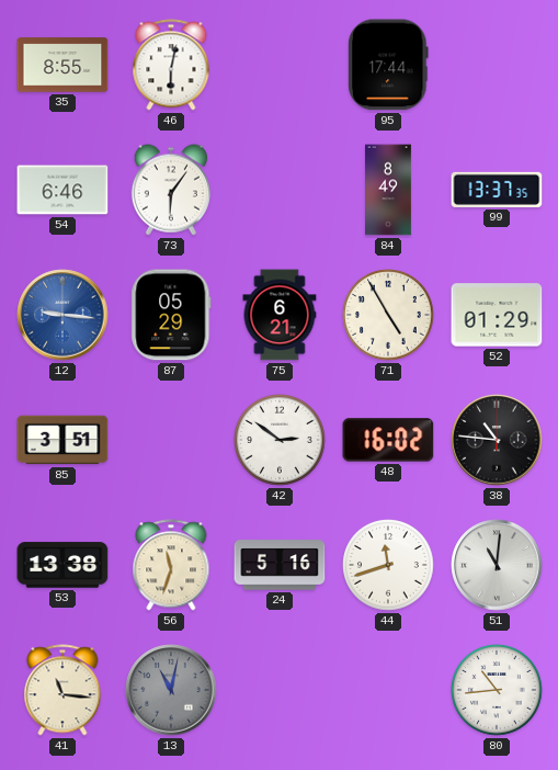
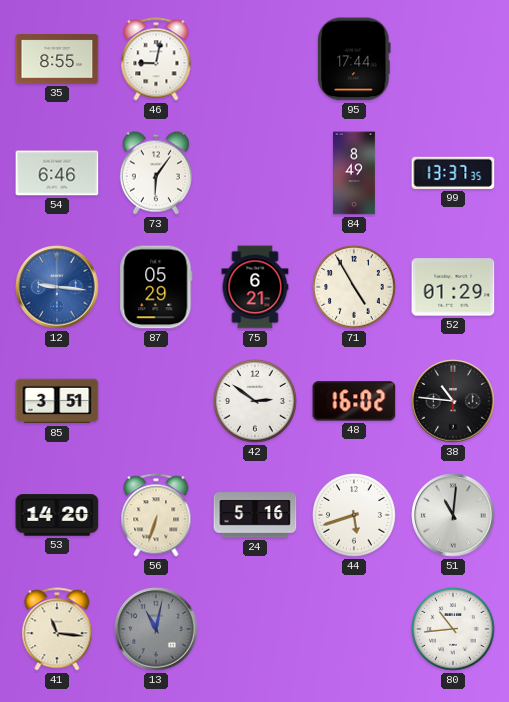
46: 6:02 -> 9:02 (156, 59)
53: 13:38 -> 14:20 (57, 515)
56: 11:33 -> 6:33 (156, 515)
44: 11:42 -> 5:42 (354, 515)
